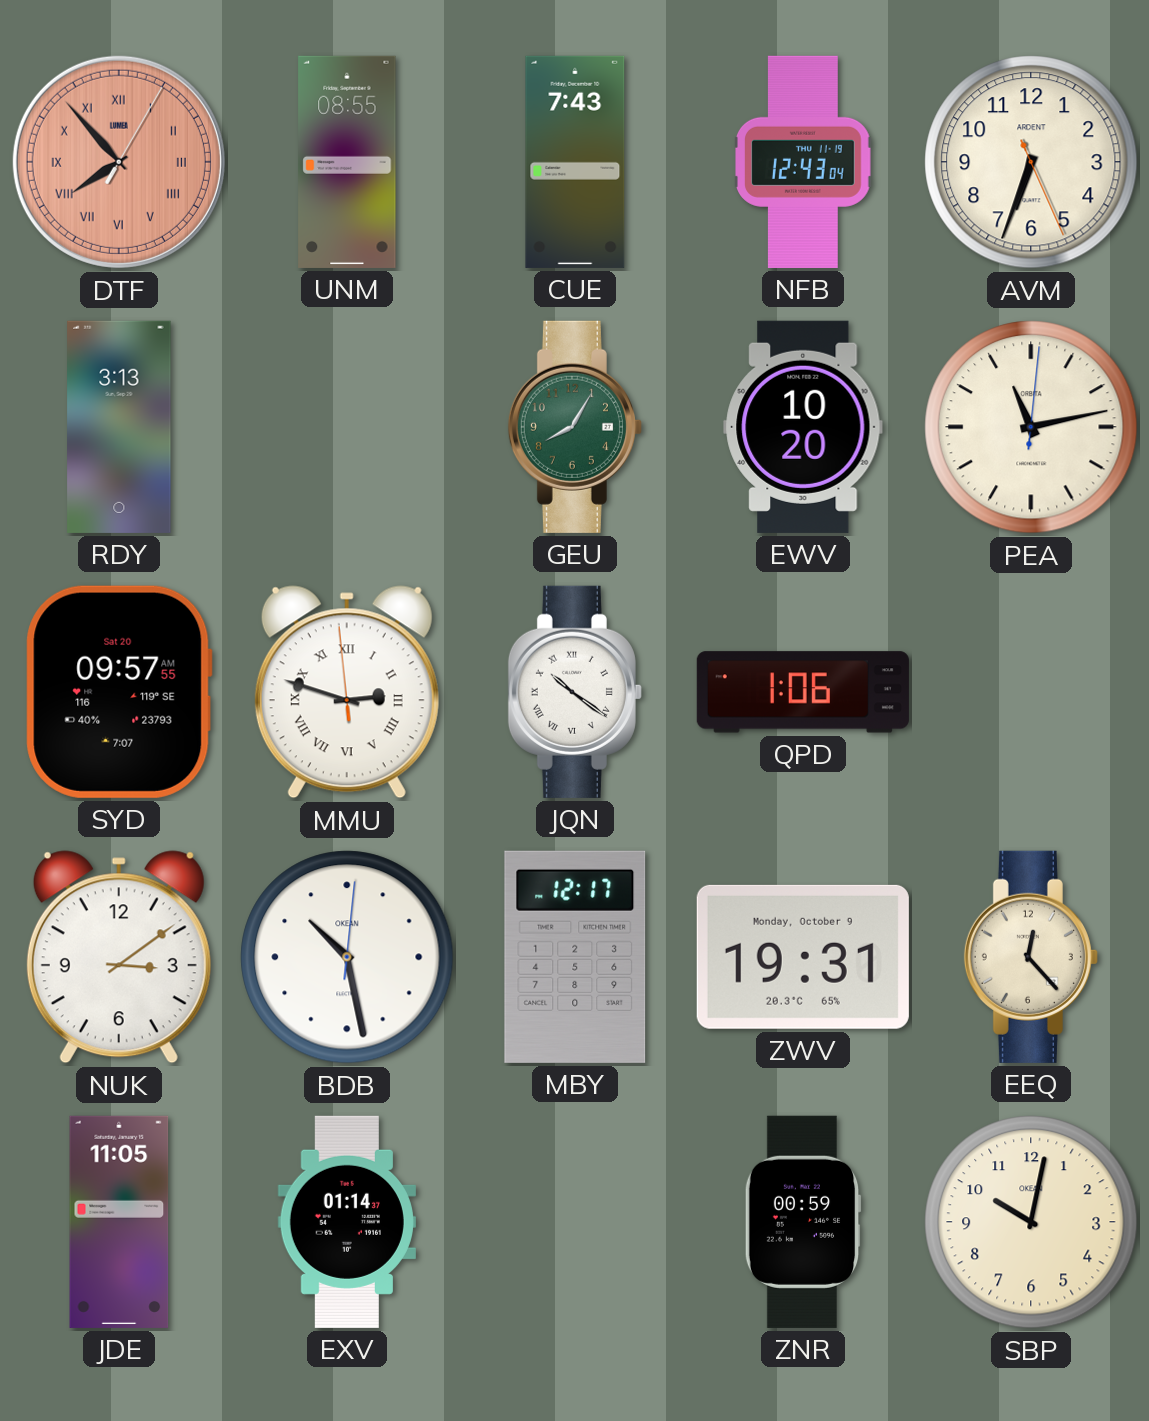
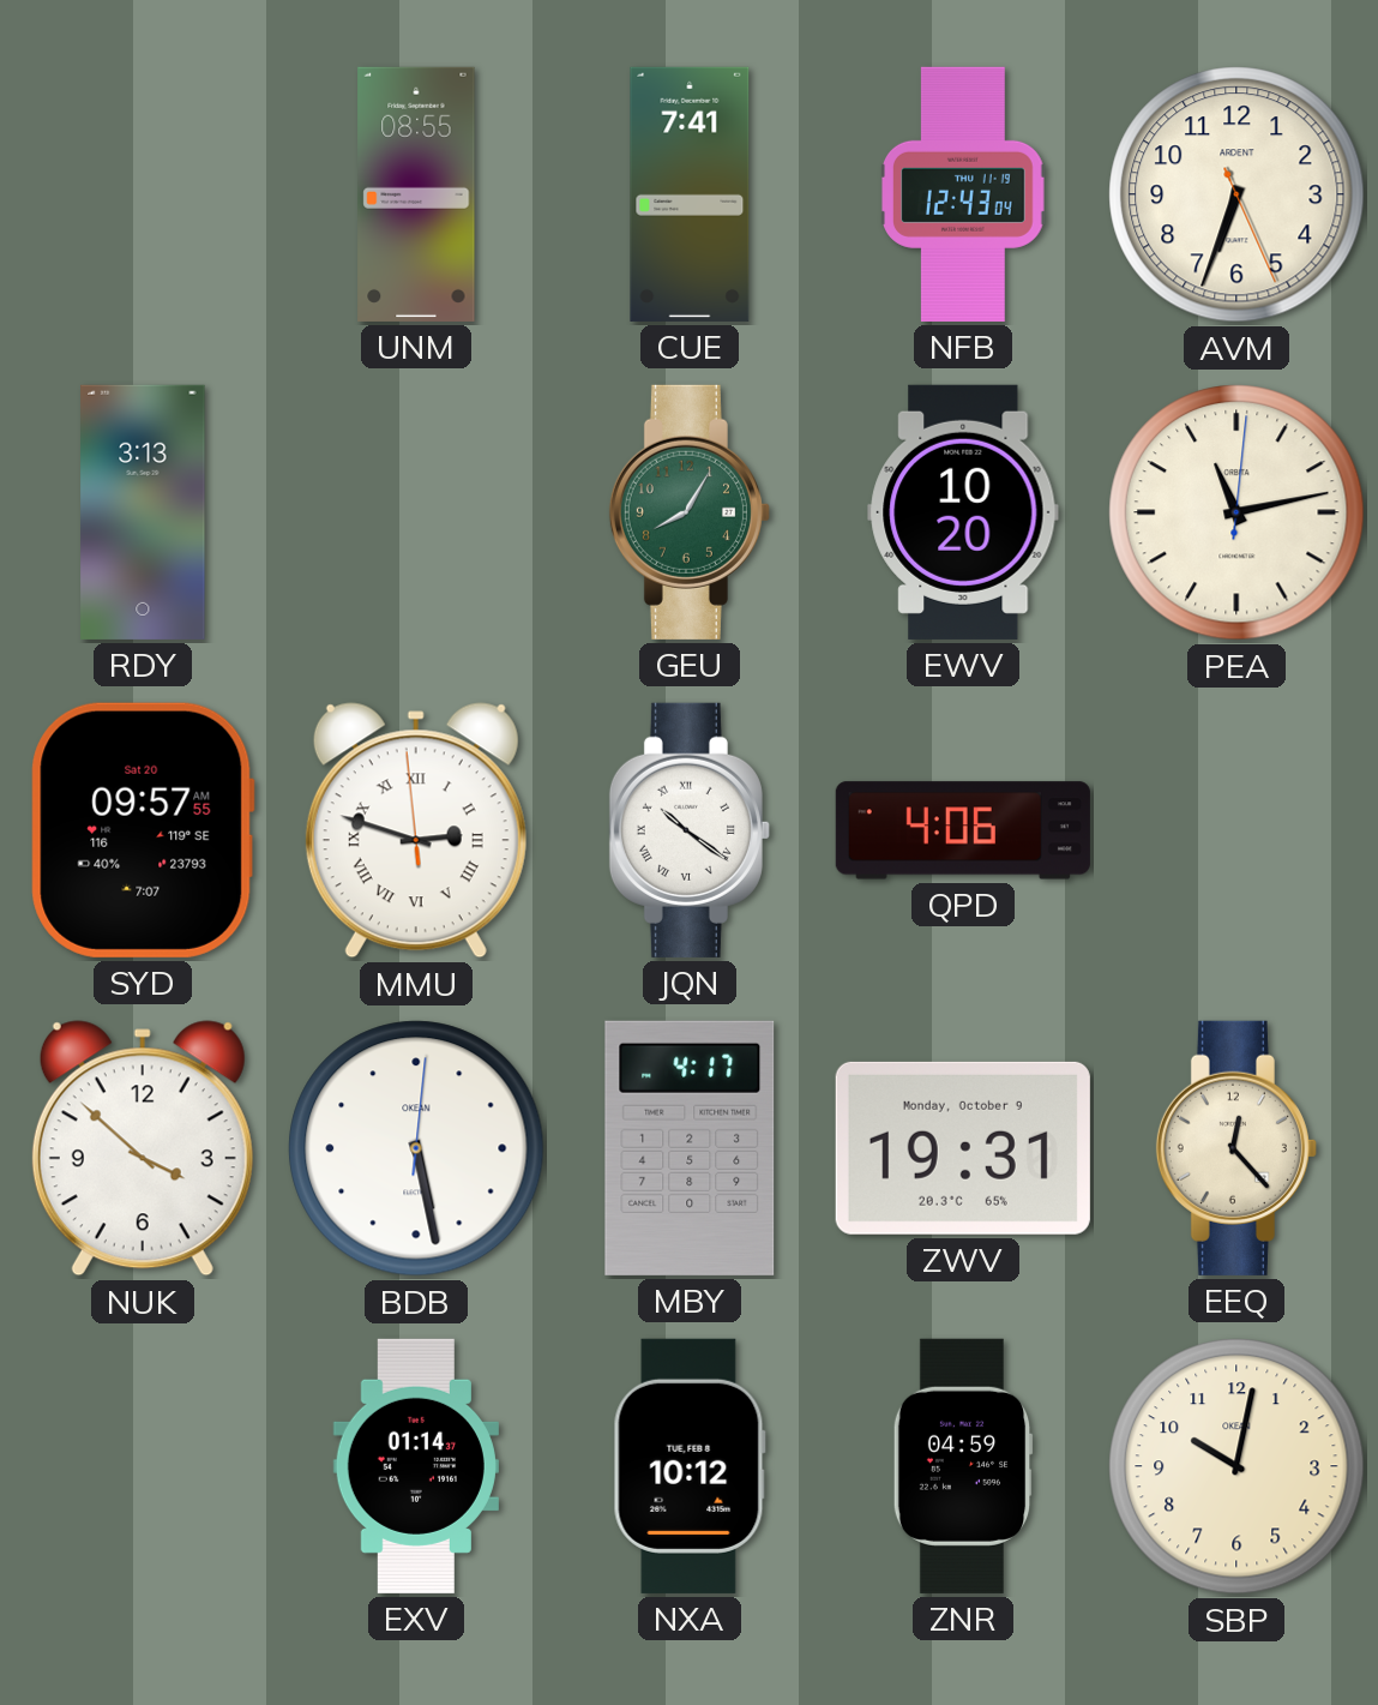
DTF: 7:53 -> none (119, 162)
CUE: 7:43 -> 7:41 (690, 194)
QPD: 1:06 -> 4:06 (963, 830)
NUK: 3:09 -> 3:52 (143, 1148)
BDB: 10:28 -> 5:28 (416, 1148)
MBY: 12:17 -> 4:17 (690, 1148)
JDE: 11:05 -> none (119, 1222)
NXA: none -> 10:12 (690, 1466)
ZNR: 00:59 -> 04:59 (963, 1466)
